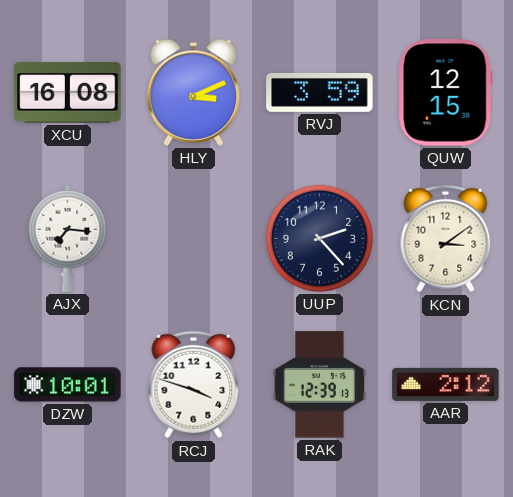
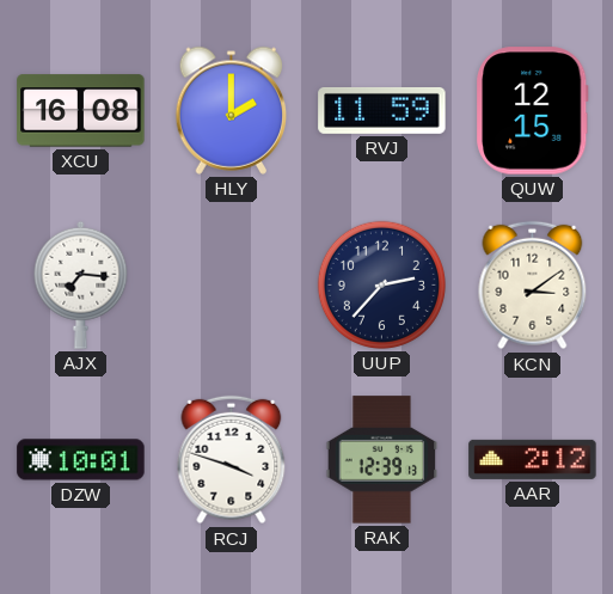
HLY: 3:11 -> 2:00 (232, 110)
RVJ: 3:59 -> 11:59 (382, 110)
UUP: 2:23 -> 2:37 (381, 284)
